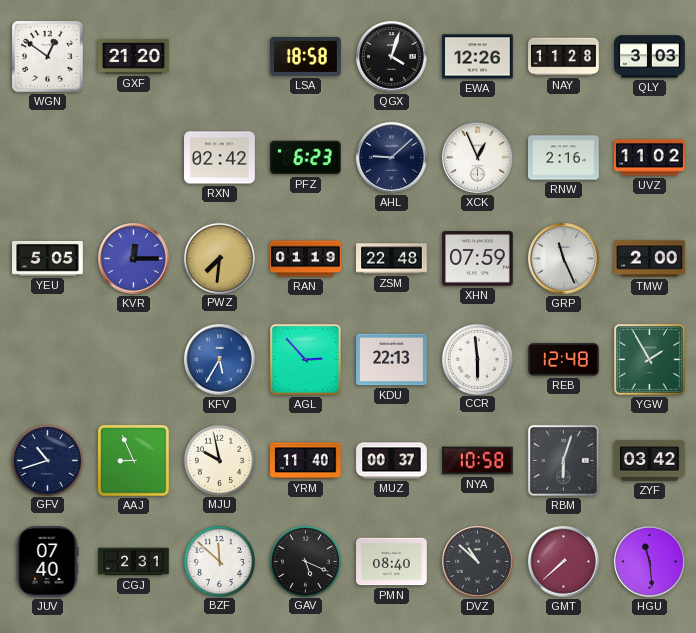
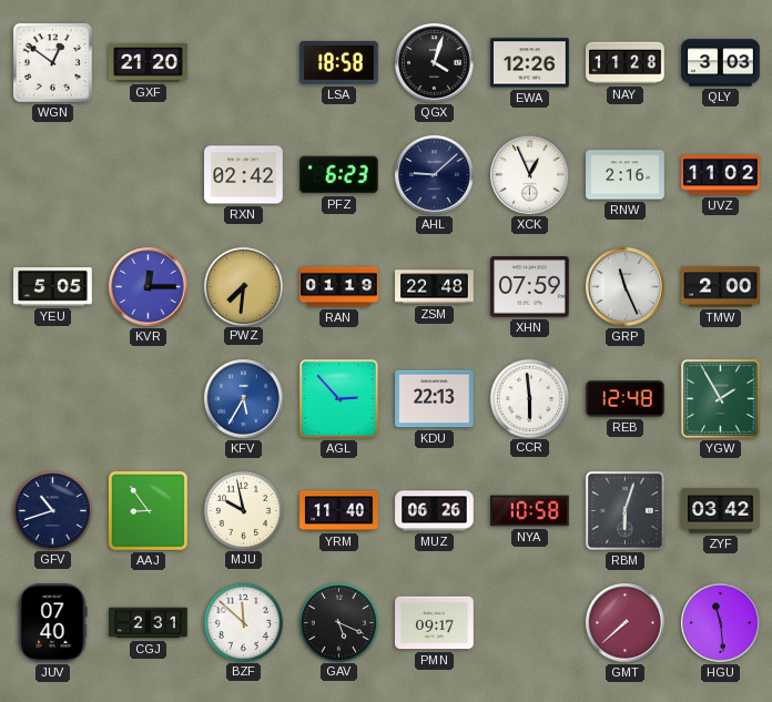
AAJ: 8:56 -> 8:54 (148, 510)
MUZ: 00:37 -> 06:26 (435, 511)
PMN: 08:40 -> 09:17 (435, 623)
DVZ: 10:52 -> none (478, 562)
